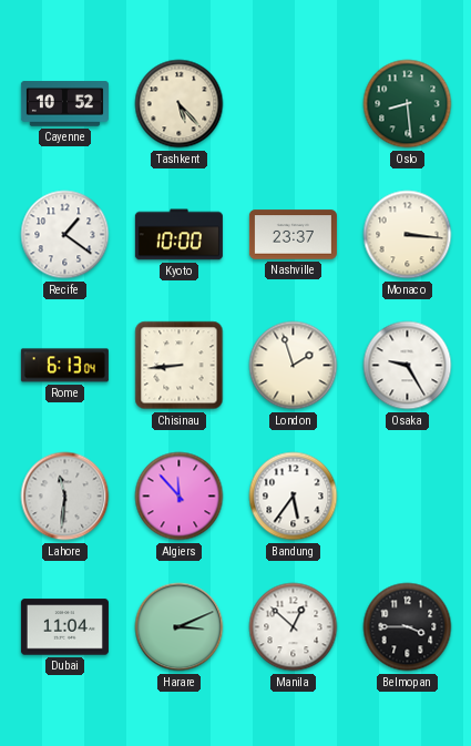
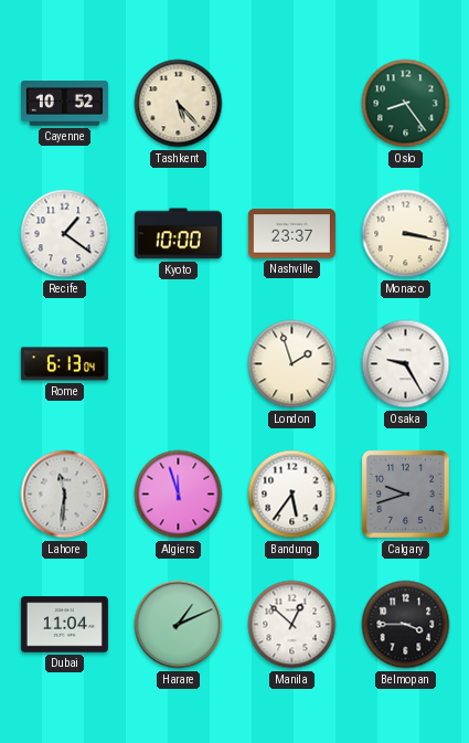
Oslo: 8:29 -> 8:24 (406, 104)
Monaco: 3:16 -> 3:17 (406, 234)
Chisinau: 8:44 -> none (180, 366)
Algiers: 11:53 -> 11:57 (179, 495)
Calgary: none -> 9:42 (405, 493)
Harare: 3:11 -> 1:11 (179, 625)
